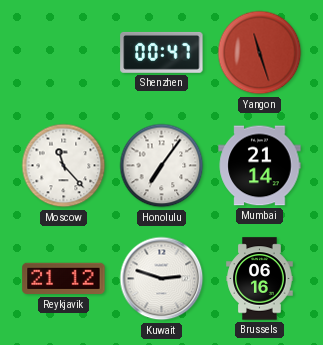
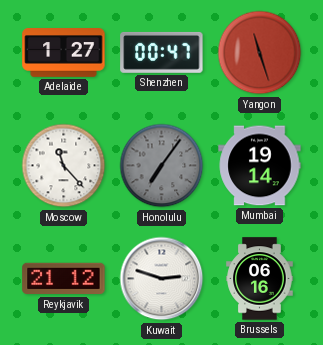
Adelaide: none -> 1:27 (64, 53)
Honolulu dial: white -> grey (162, 166)
Mumbai: 21:14 -> 19:14 (260, 166)
